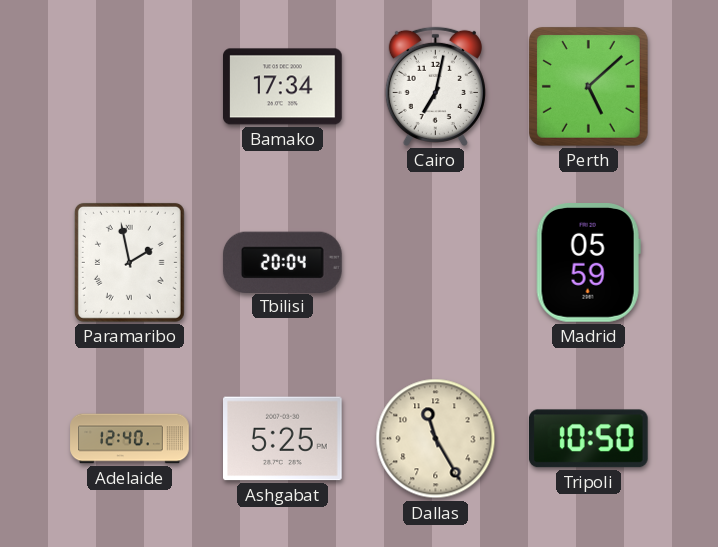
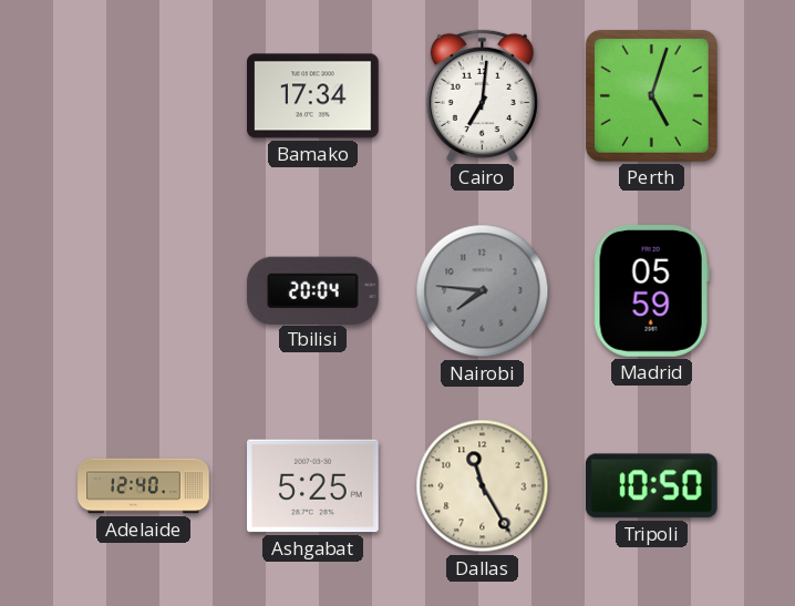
Cairo: 7:02 -> 7:01 (482, 95)
Perth: 5:08 -> 5:03 (651, 95)
Paramaribo: 1:58 -> none (129, 262)
Nairobi: none -> 7:46 (483, 291)
